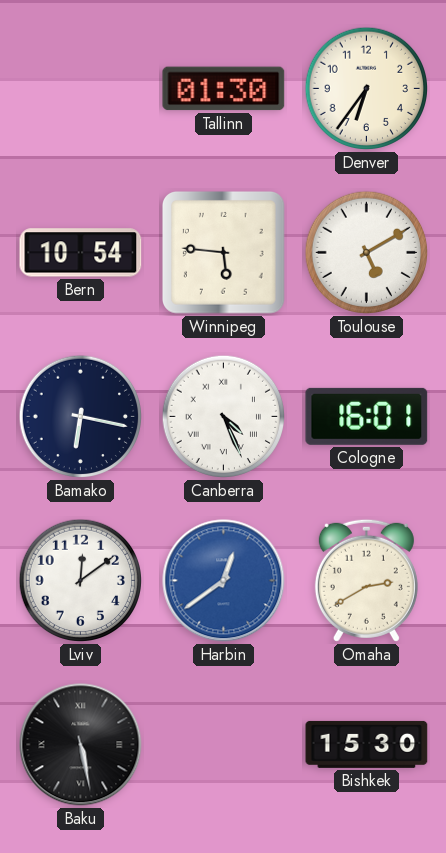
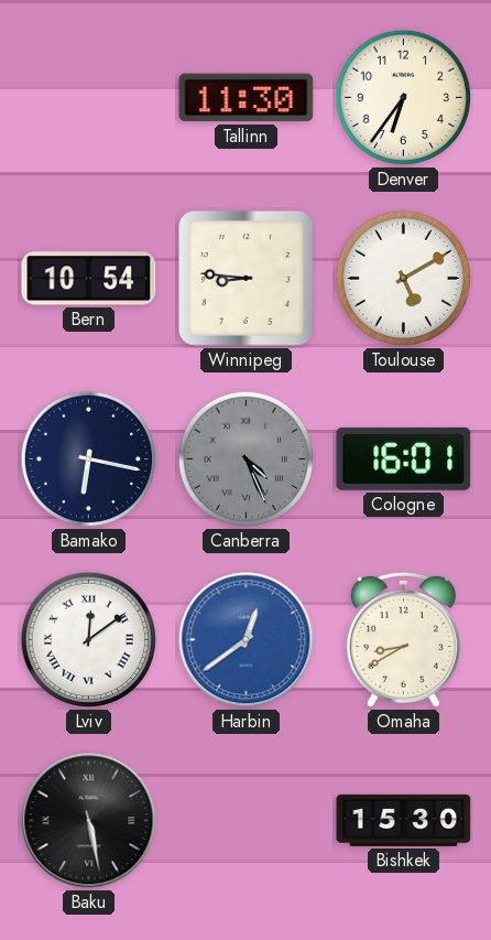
Tallinn: 01:30 -> 11:30 (247, 98)
Winnipeg: 5:46 -> 8:46 (247, 279)
Canberra dial: white -> grey (247, 460)
Lviv numerals: Arabic -> Roman (89, 640)
Omaha: 2:40 -> 8:40 (403, 639)
